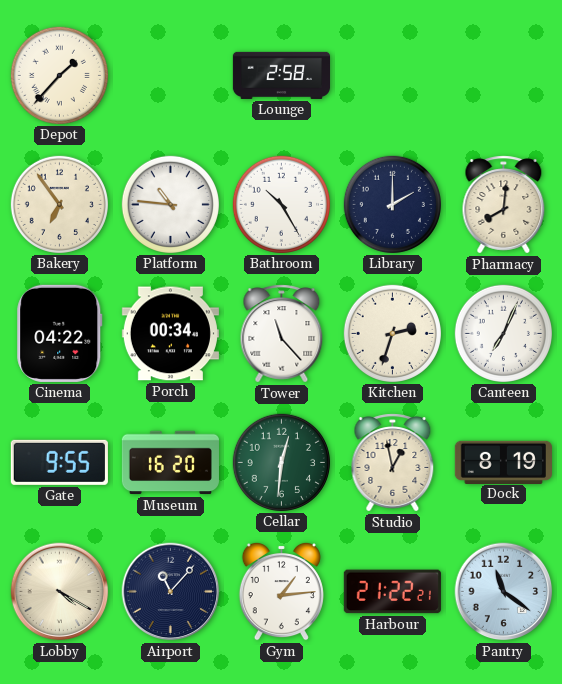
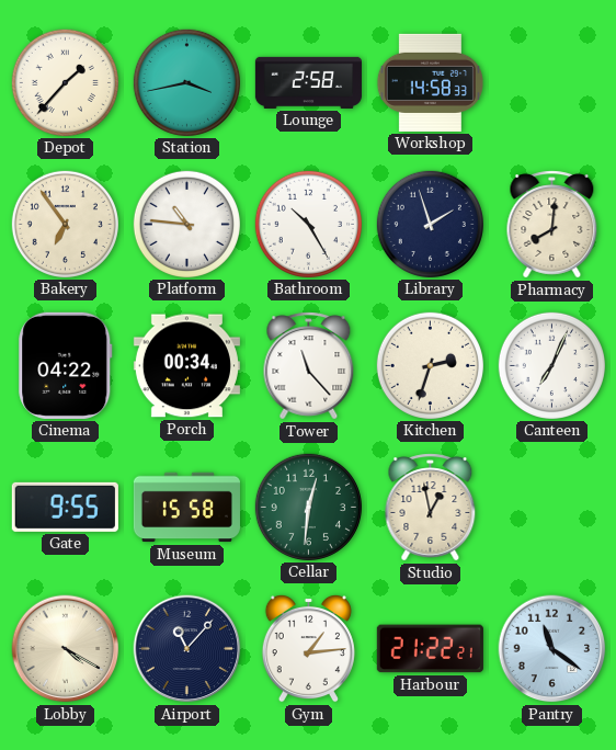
Station: none -> 3:43 (186, 82)
Workshop: none -> 14:58 (430, 82)
Library: 2:00 -> 1:57 (430, 224)
Museum: 16:20 -> 15:58 (186, 508)
Dock: 8:19 -> none (503, 462)
